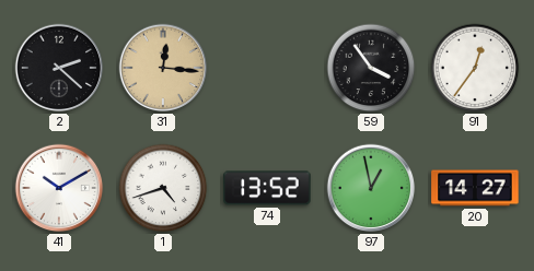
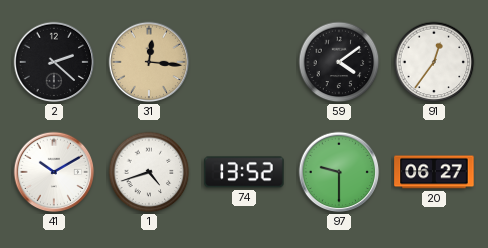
59: 3:54 -> 4:09 (339, 62)
97: 12:58 -> 9:30 (339, 172)
20: 14:27 -> 06:27 (434, 172)
